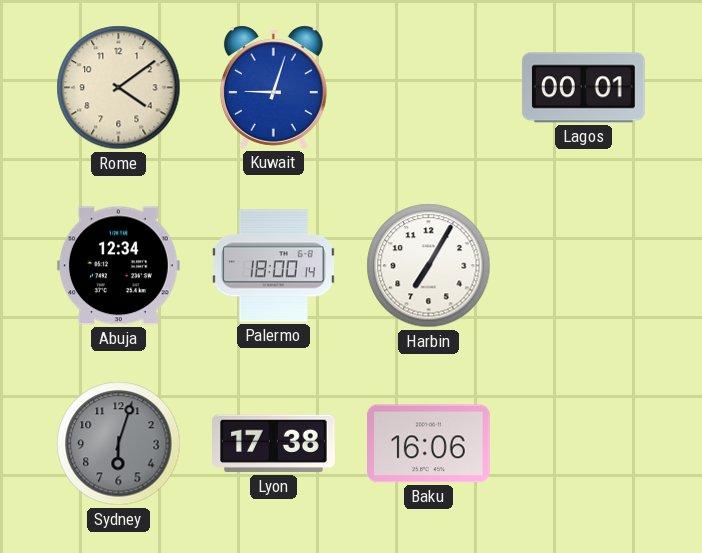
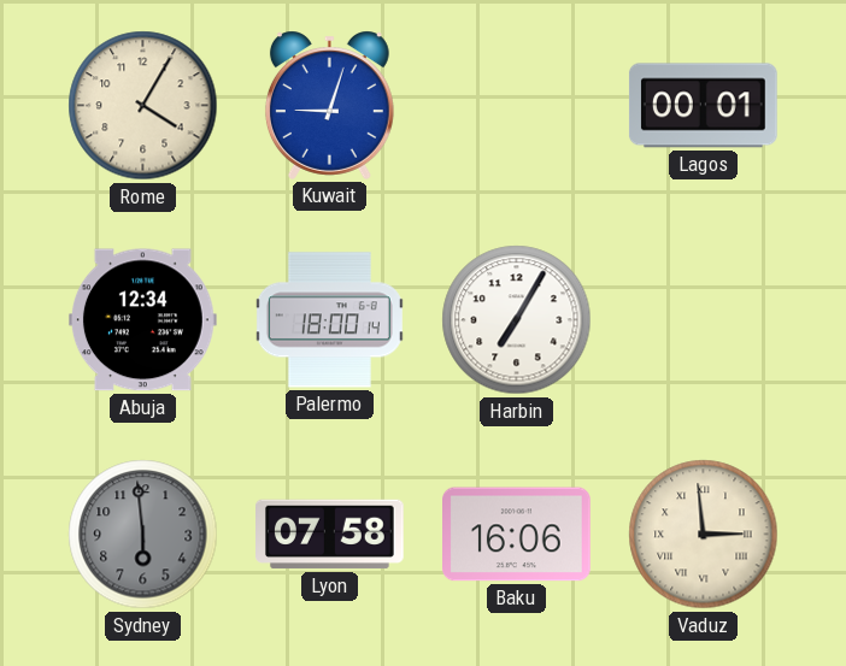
Rome: 4:09 -> 4:05 (143, 106)
Sydney: 6:03 -> 5:59 (143, 535)
Lyon: 17:38 -> 07:58 (330, 535)
Vaduz: none -> 2:59 (704, 535)
